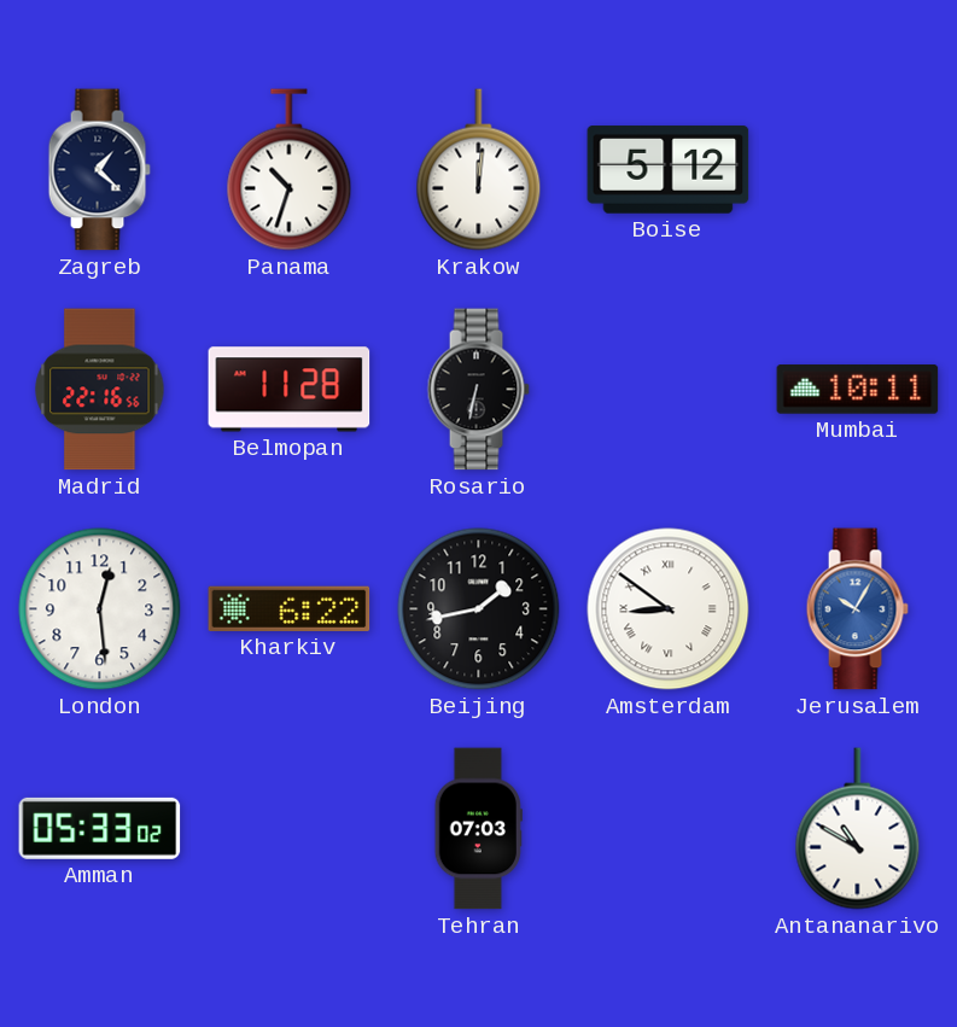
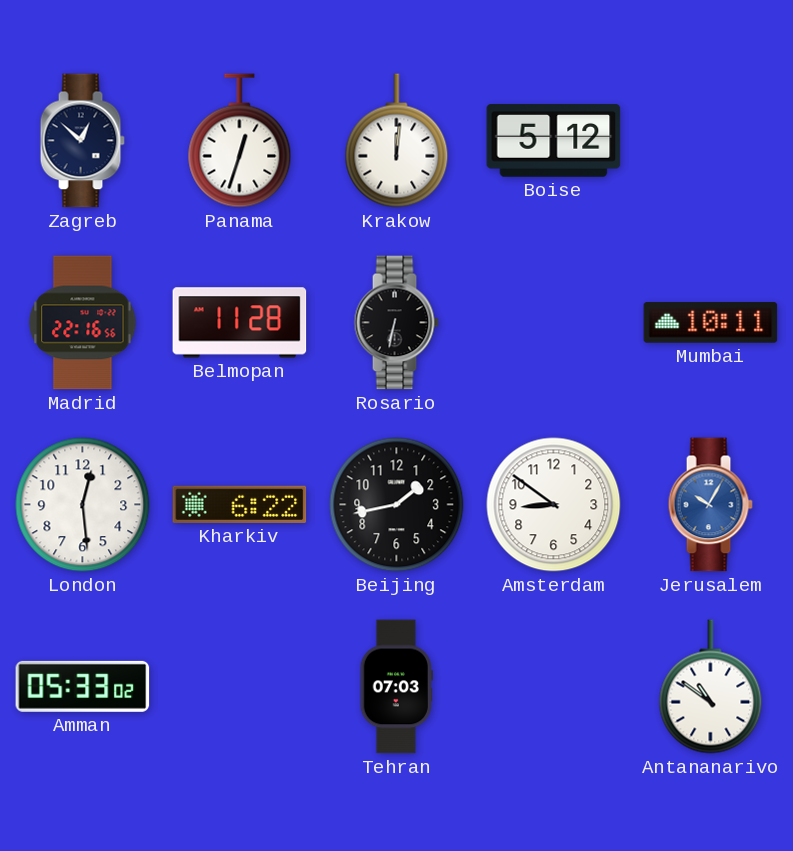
Zagreb: 1:22 -> 12:52 (82, 141)
Panama: 10:33 -> 12:33 (240, 141)
Amsterdam numerals: Roman -> Arabic (554, 505)
Antananarivo: 10:50 -> 10:51 (711, 687)
